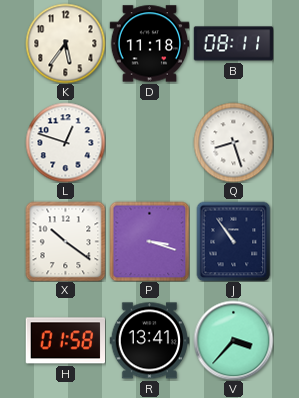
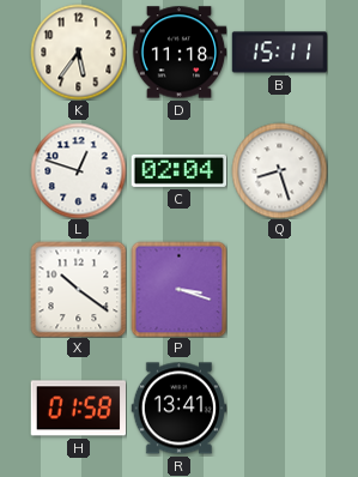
B: 08:11 -> 15:11 (279, 53)
C: none -> 02:04 (178, 170)
J: 10:54 -> none (234, 241)
V: 3:37 -> none (233, 340)
